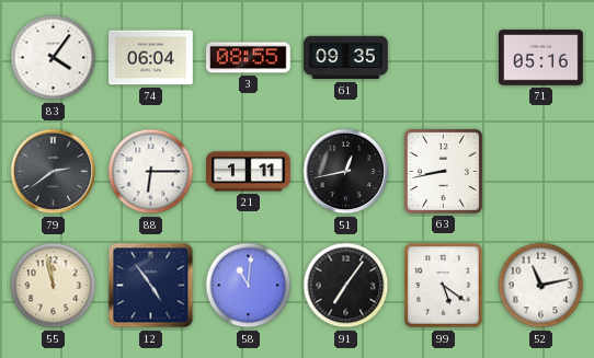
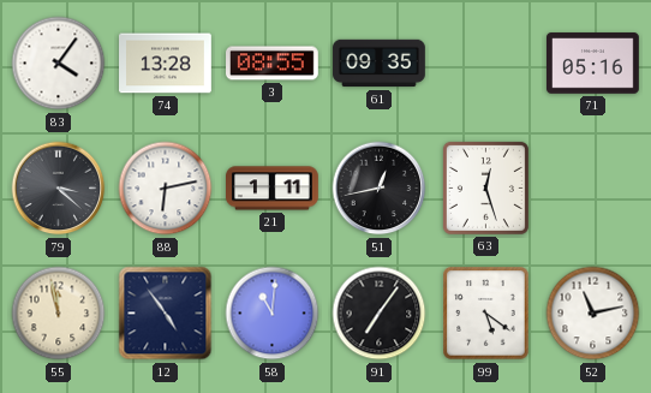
74: 06:04 -> 13:28 (166, 64)
79: 2:39 -> 3:22 (59, 189)
88: 6:15 -> 6:13 (166, 189)
63: 8:43 -> 12:27 (485, 187)
